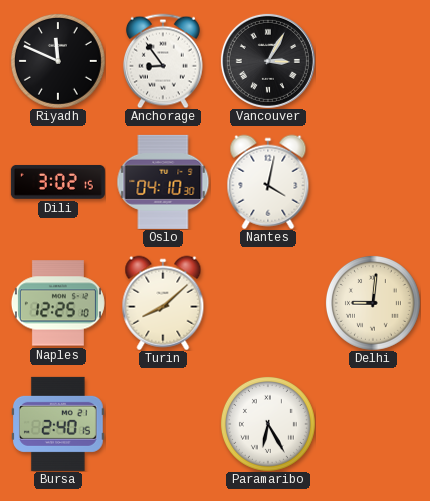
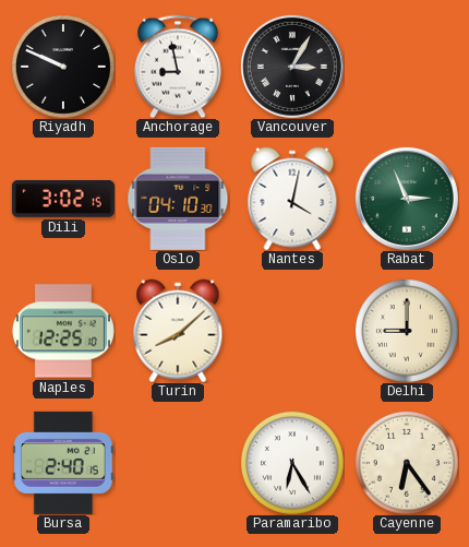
Riyadh: 11:49 -> 9:49 (63, 67)
Anchorage: 8:54 -> 8:58 (178, 67)
Rabat: none -> 2:56 (407, 199)
Delhi: 9:01 -> 9:00 (407, 331)
Cayenne: none -> 6:24 (407, 463)
